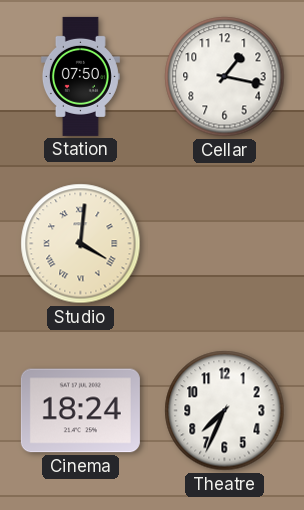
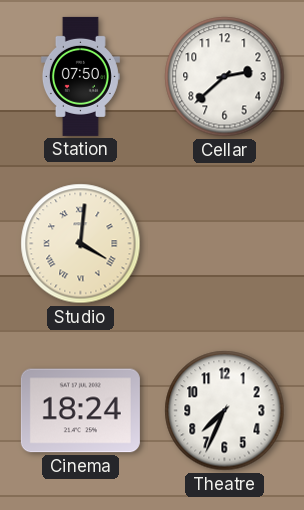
Cellar: 1:17 -> 2:38 (225, 77)
